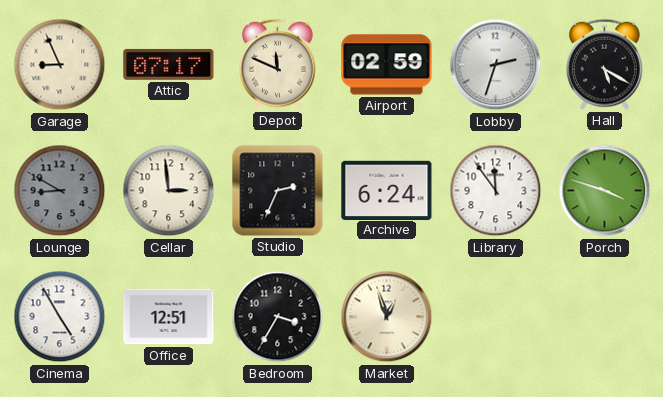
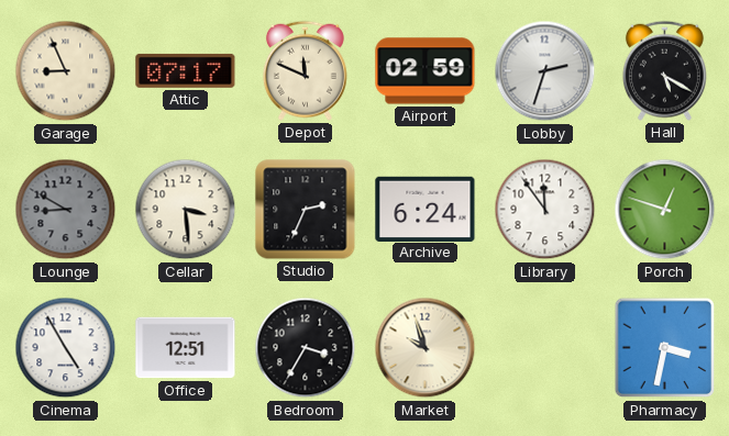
Cellar: 2:59 -> 3:29 (186, 210)
Porch: 3:48 -> 12:48 (665, 210)
Market: 12:57 -> 9:57 (426, 348)
Pharmacy: none -> 3:32 (665, 348)
